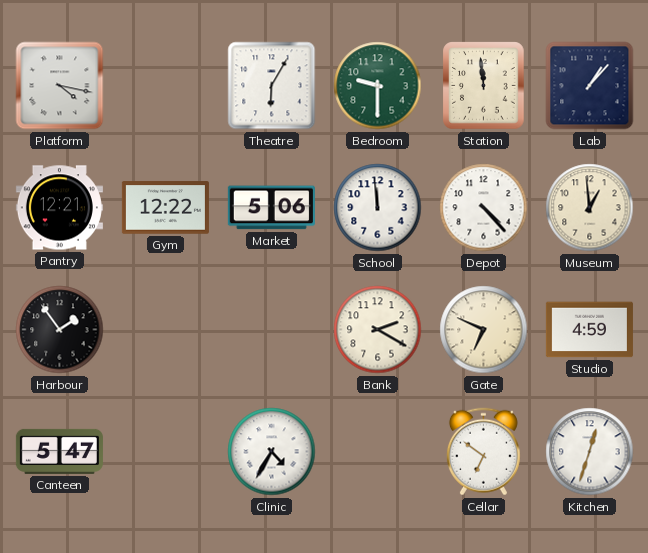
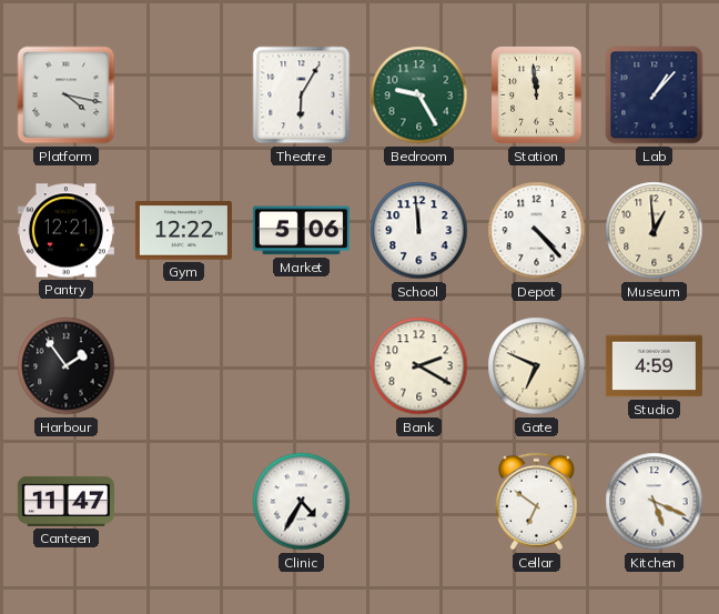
Bedroom: 9:30 -> 9:25 (419, 95)
Canteen: 5:47 -> 11:47 (65, 501)
Kitchen: 12:33 -> 5:19 (655, 502)
